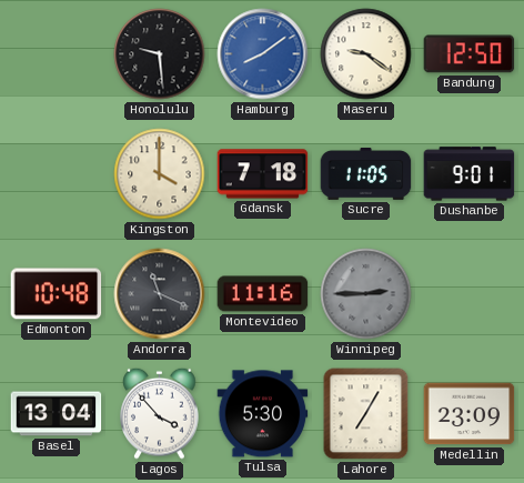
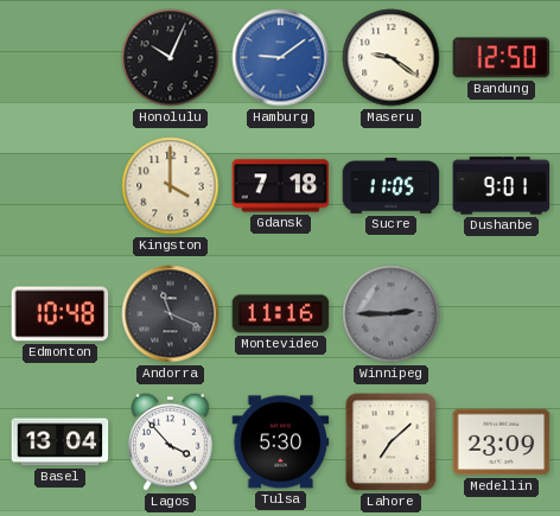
Honolulu: 9:29 -> 10:04 (171, 58)
Hamburg: 8:09 -> 9:09 (281, 58)
Lahore: 7:05 -> 7:08 (392, 442)
